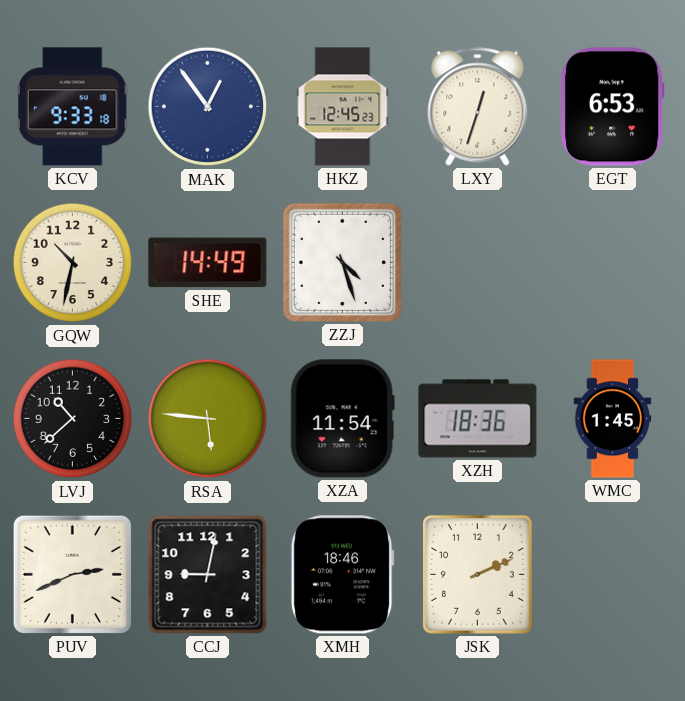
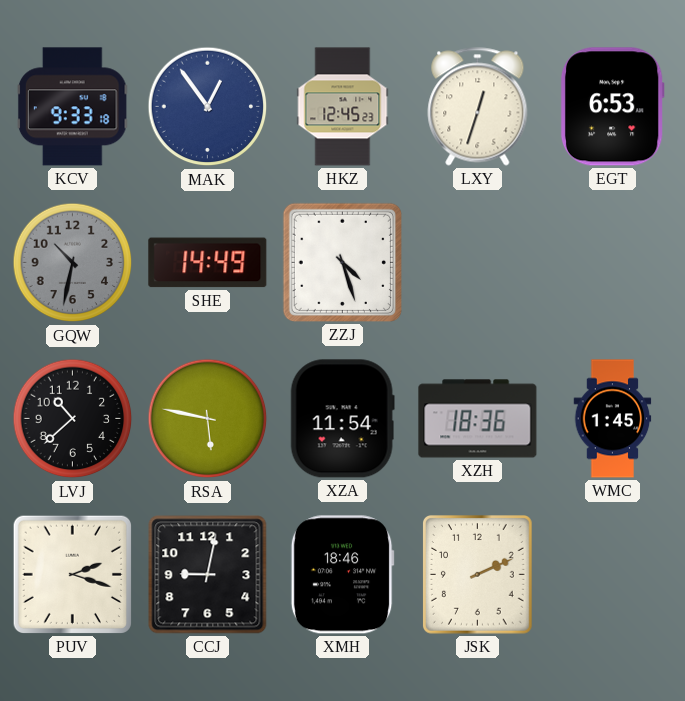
GQW dial: cream -> grey (73, 263)
RSA: 5:46 -> 5:47 (208, 419)
PUV: 2:41 -> 2:18 (72, 574)
